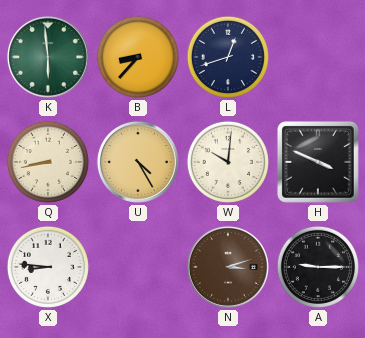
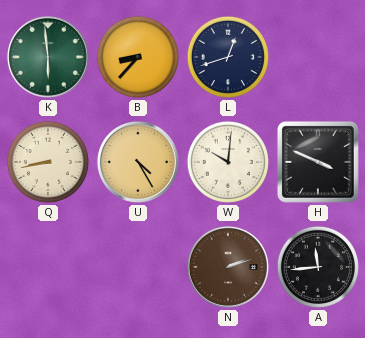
X: 8:46 -> none (48, 267)
N: 3:12 -> 2:12 (228, 267)
A: 9:15 -> 11:44 (318, 267)
